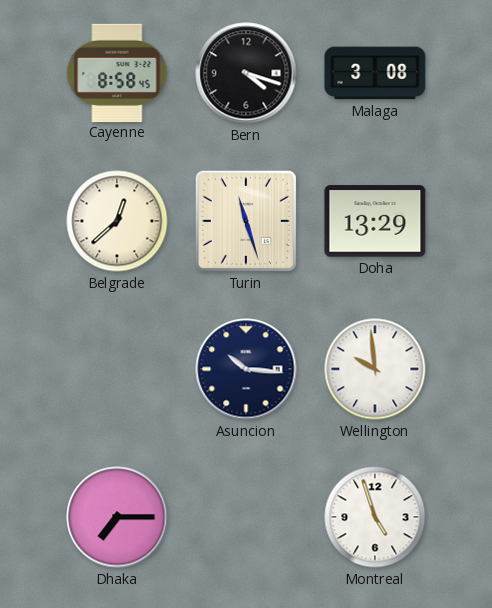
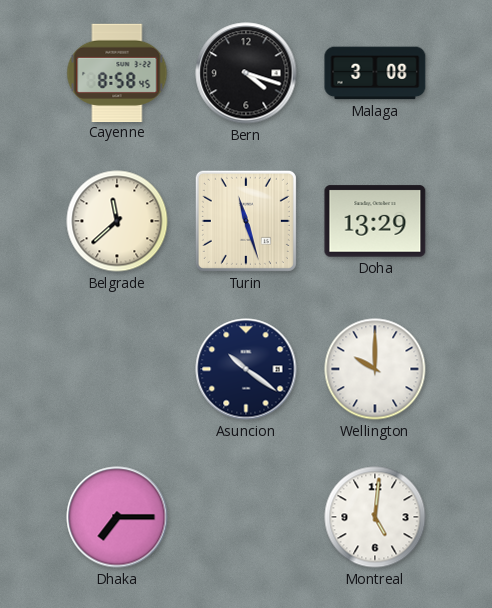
Belgrade: 12:38 -> 11:38 (117, 221)
Asuncion: 10:16 -> 10:21 (246, 369)
Wellington: 9:59 -> 10:00 (375, 369)
Montreal: 4:57 -> 5:01 (375, 517)
